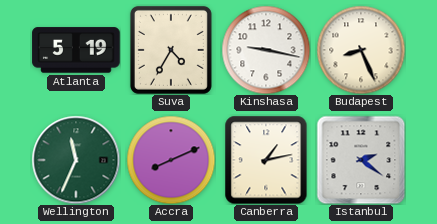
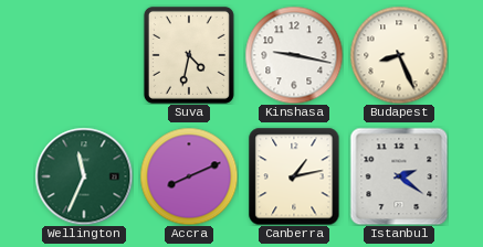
Atlanta: 5:19 -> none (76, 50)
Suva: 4:35 -> 4:32 (189, 55)
